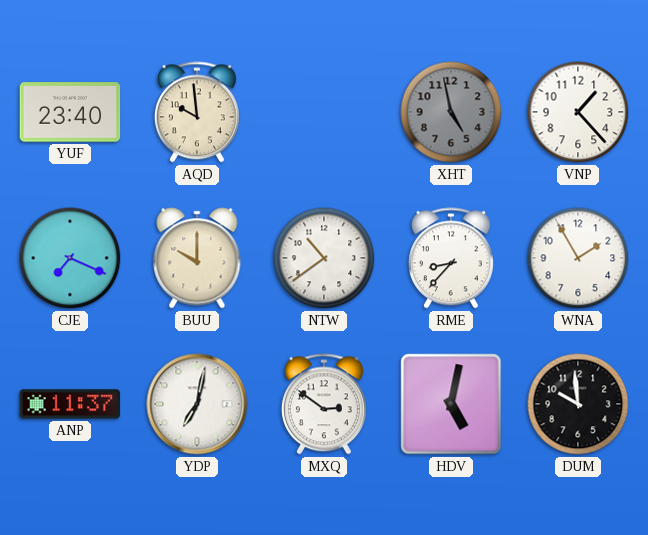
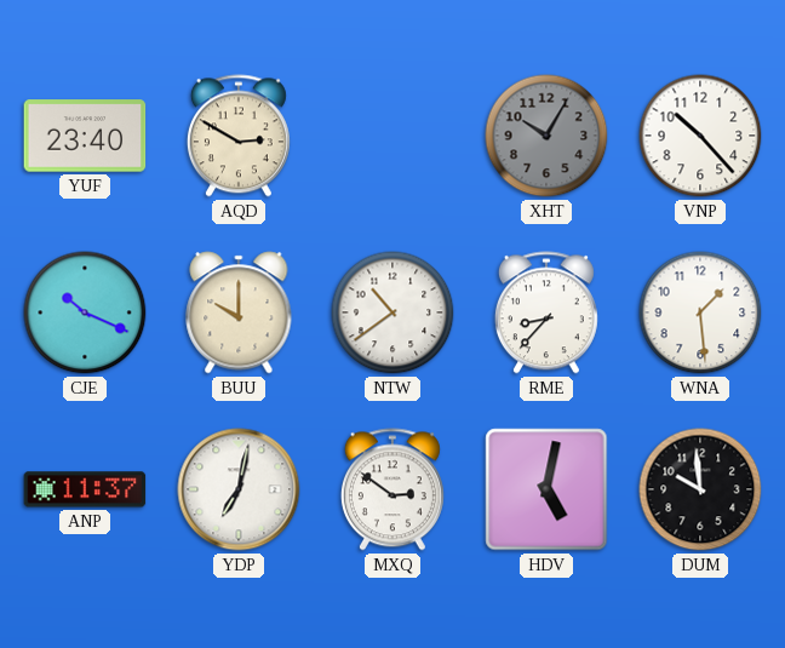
AQD: 9:59 -> 2:50 (239, 136)
XHT: 4:58 -> 10:05 (546, 136)
VNP: 1:23 -> 10:23 (700, 136)
CJE: 7:19 -> 10:19 (85, 312)
WNA: 1:55 -> 1:29 (700, 312)
